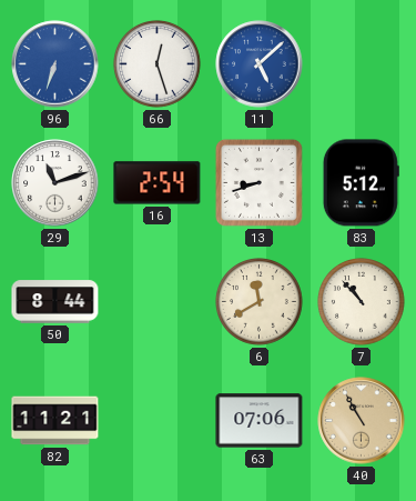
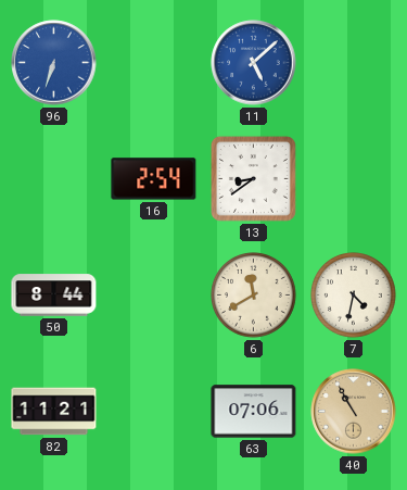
66: 12:27 -> none (158, 64)
29: 11:12 -> none (55, 183)
13: 8:42 -> 8:39 (253, 178)
83: 5:12 -> none (361, 183)
7: 10:53 -> 4:32 (354, 296)
